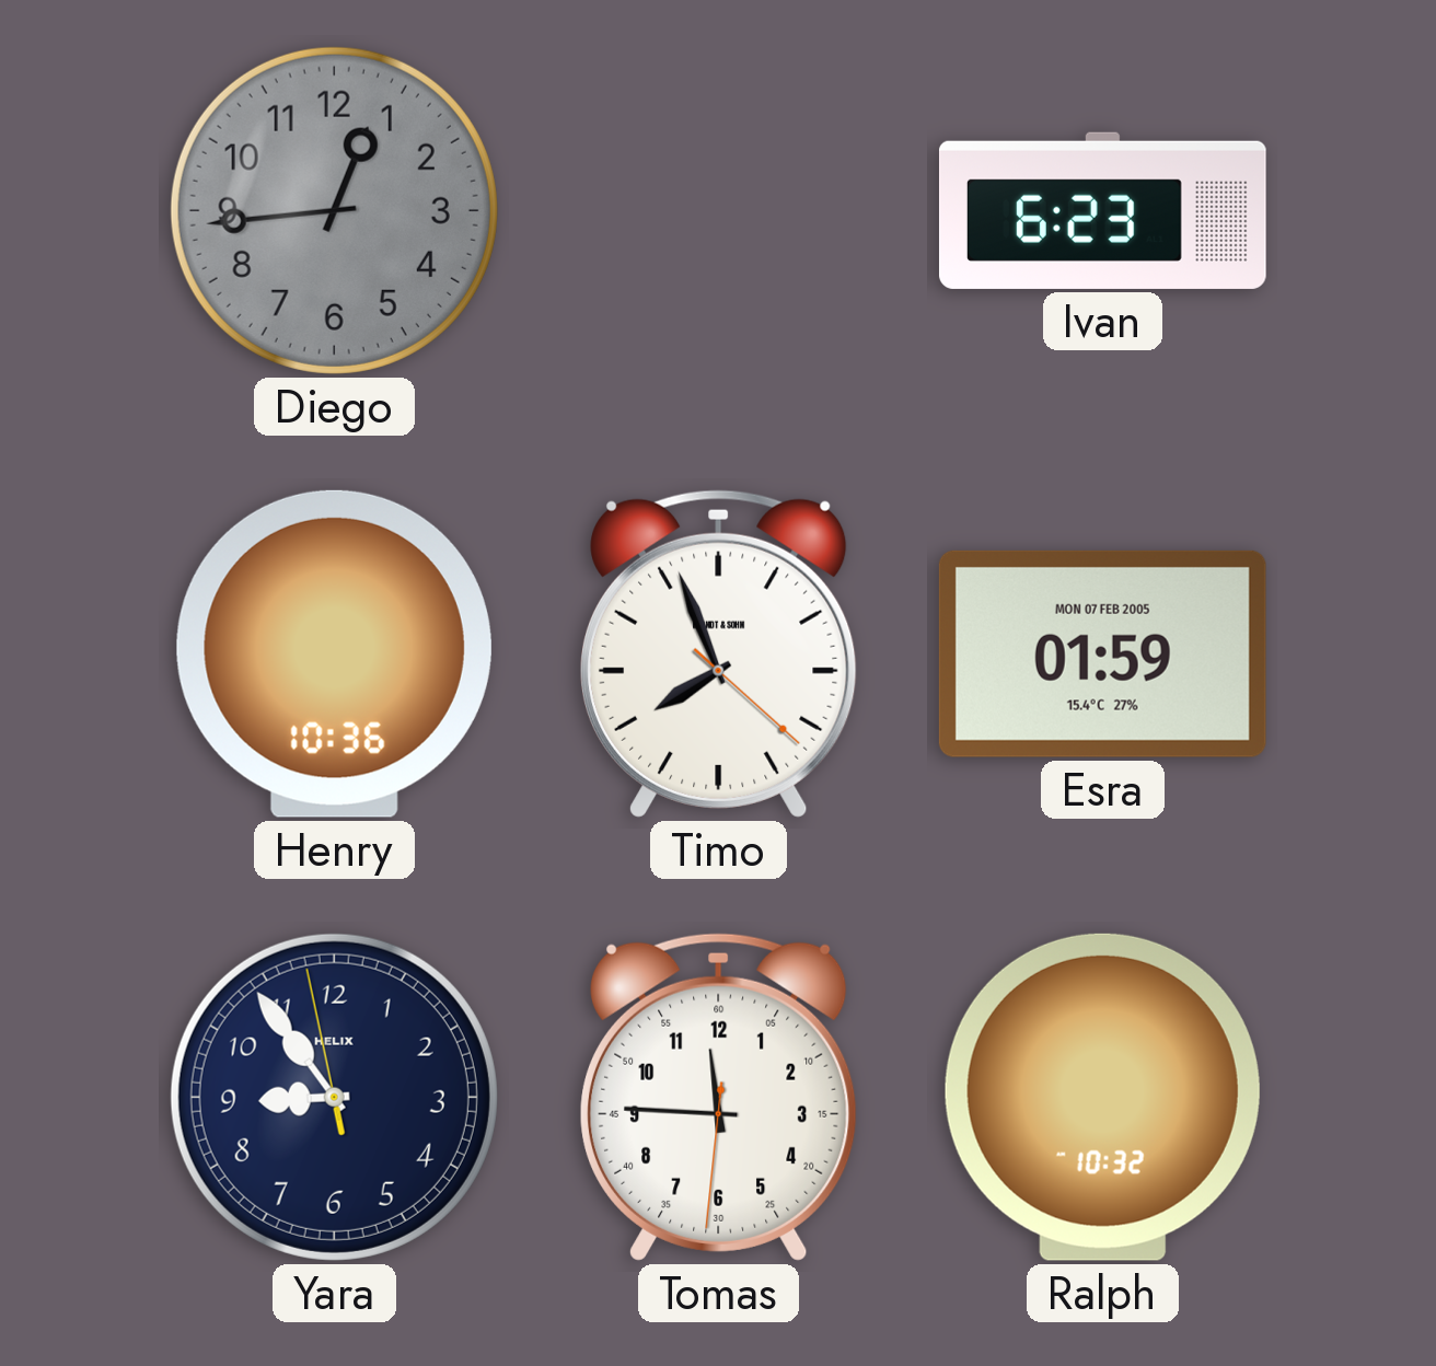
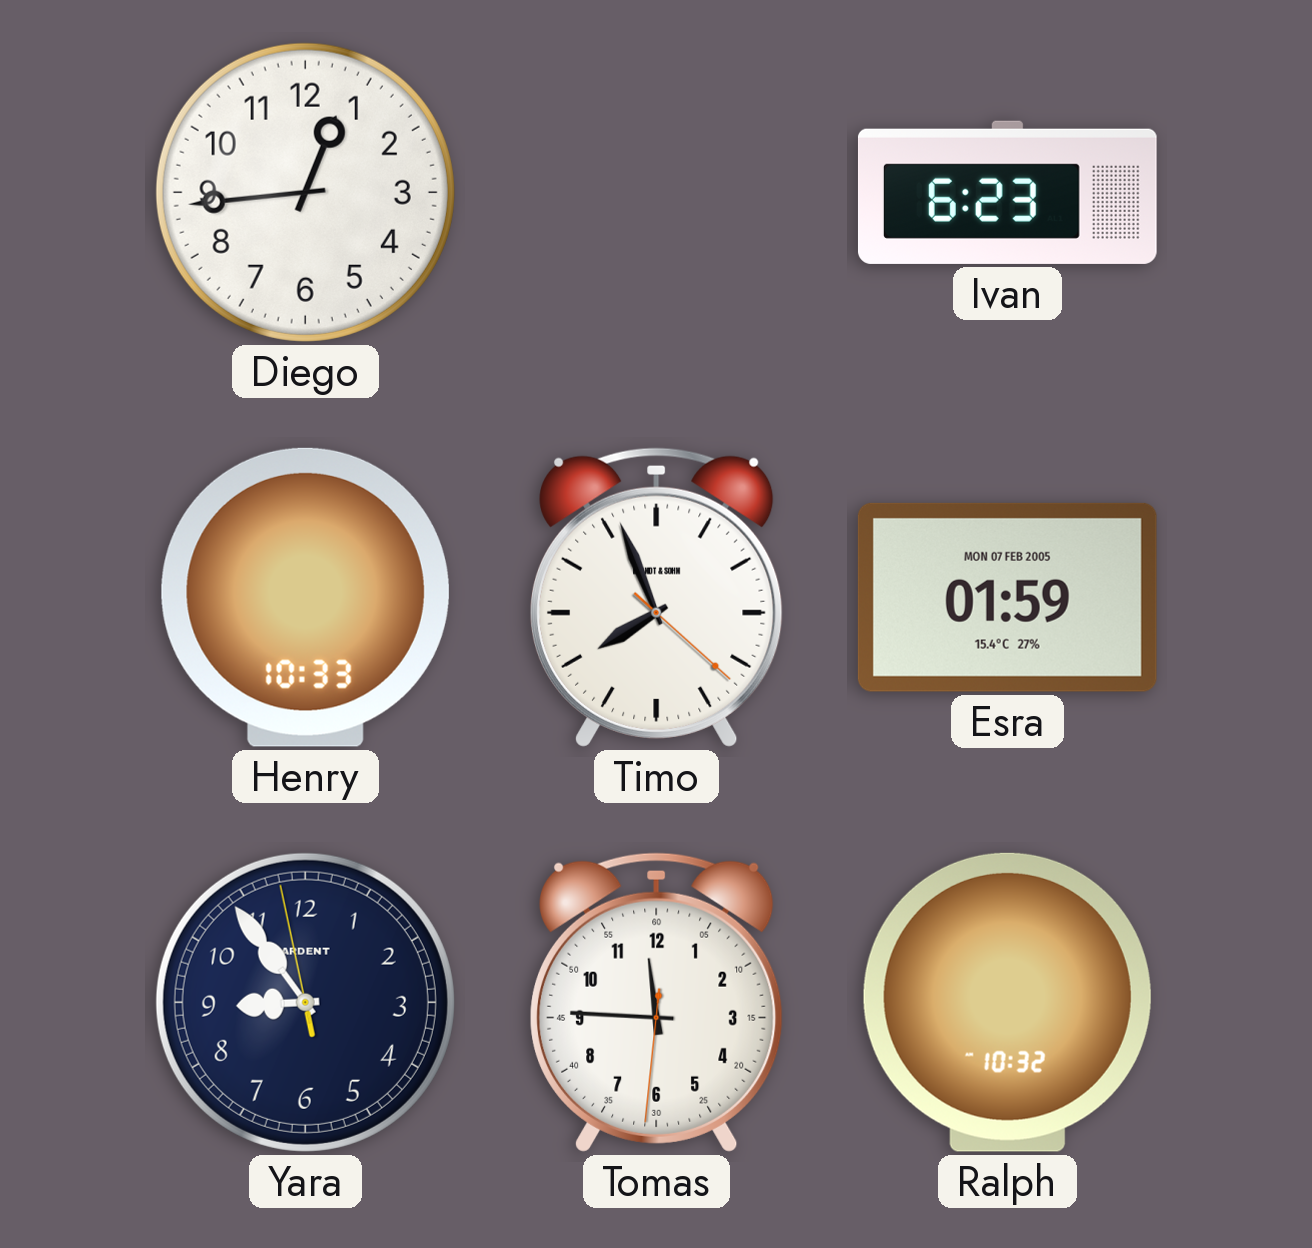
Diego dial: grey -> white (305, 192)
Henry: 10:36 -> 10:33 (305, 597)
Yara brand: HELIX -> ARDENT (305, 1002)
